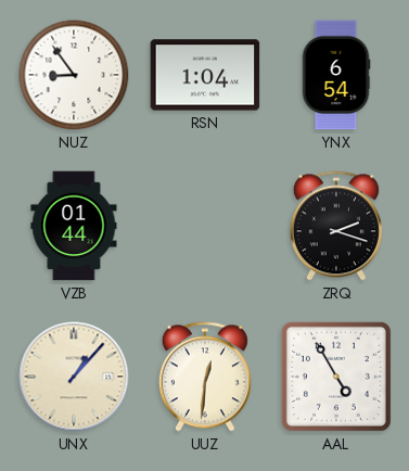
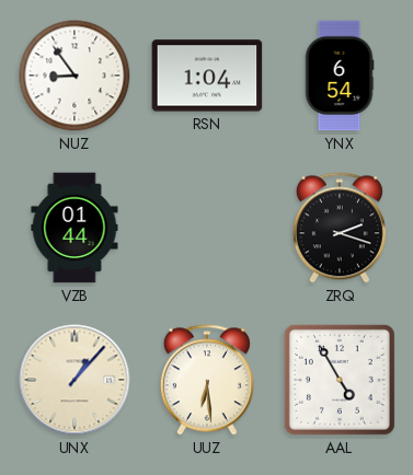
UUZ: 12:31 -> 6:29 (207, 380)
